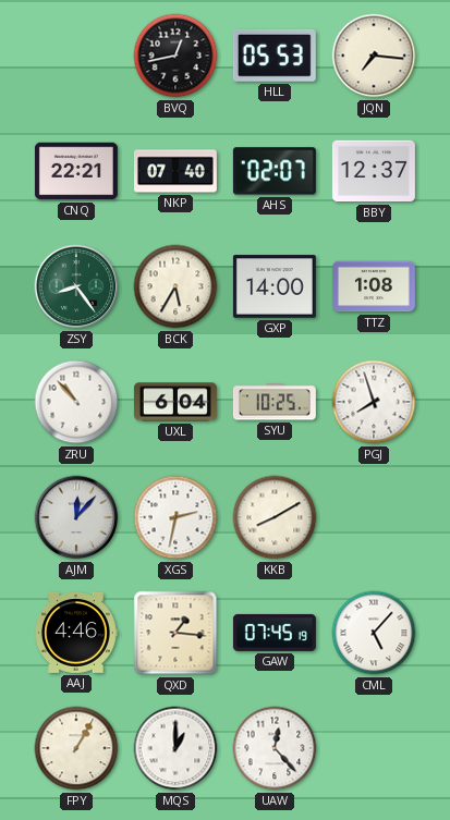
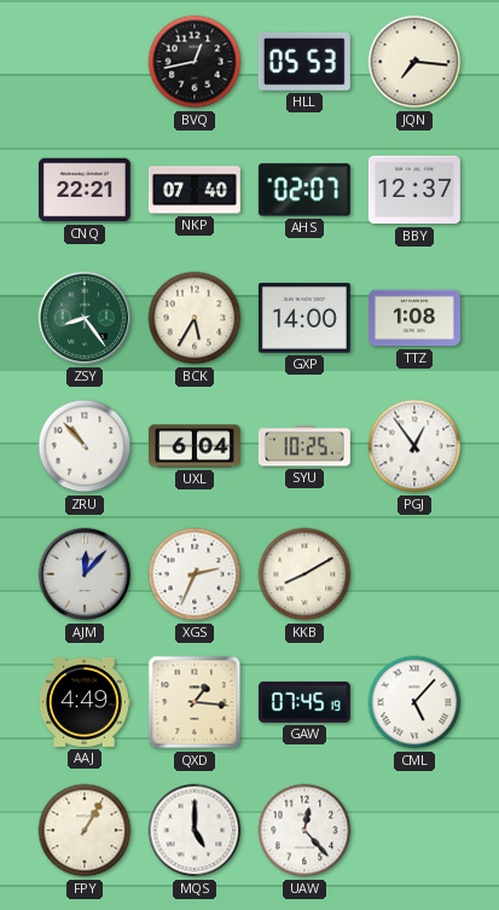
PGJ: 7:57 -> 12:54 (414, 446)
XGS: 2:32 -> 2:34 (195, 574)
AAJ: 4:46 -> 4:49 (85, 702)
MQS: 1:00 -> 5:00 (195, 830)
